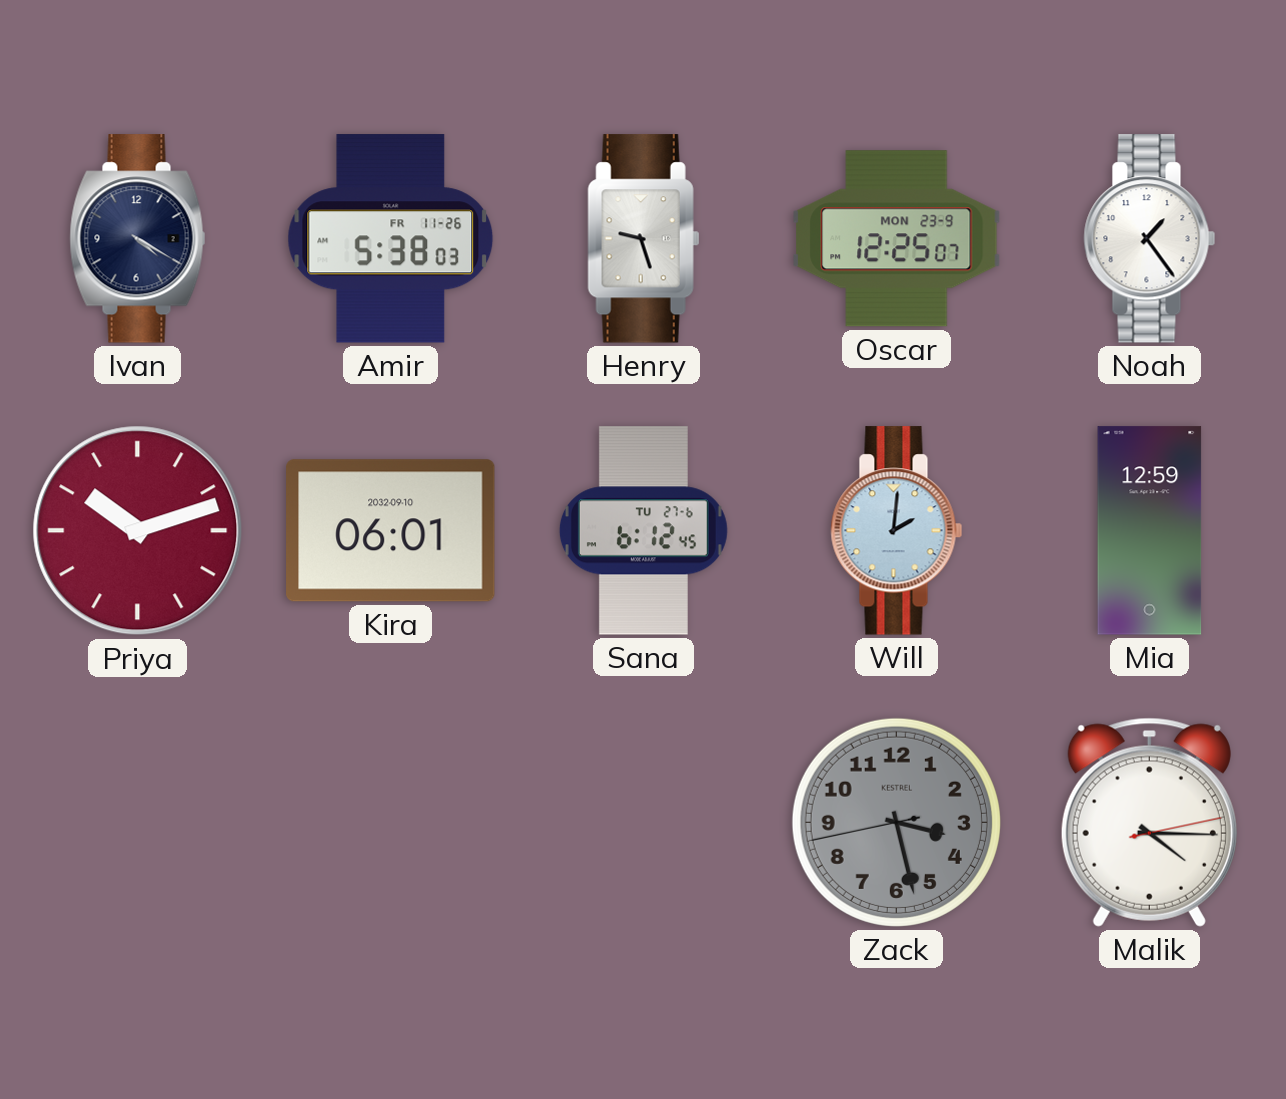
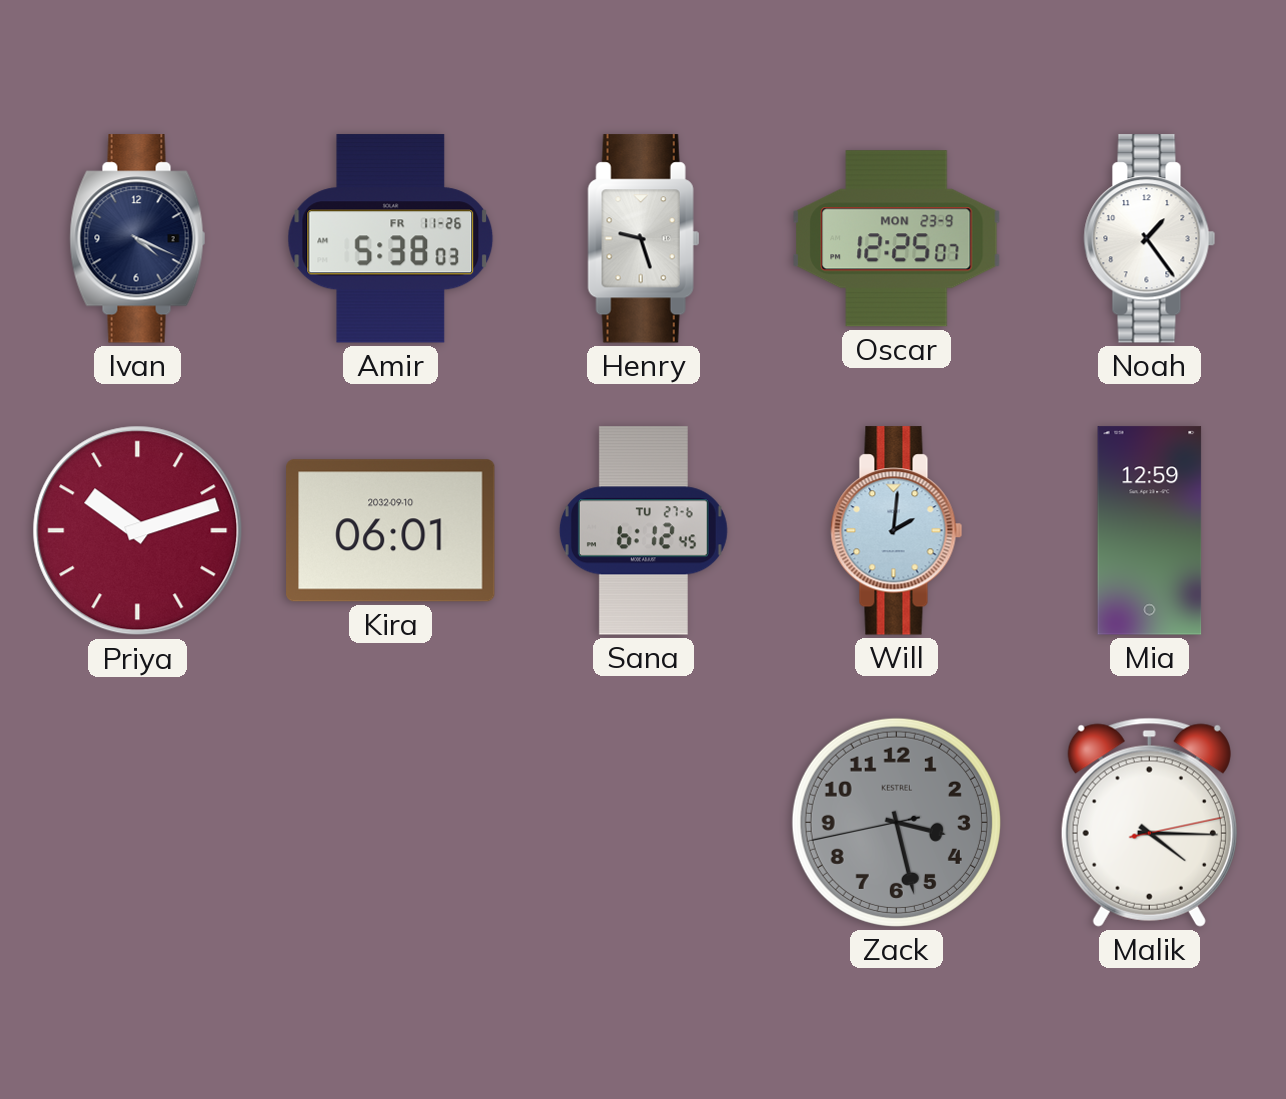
Ivan: 4:20 -> 4:19 (138, 239)
